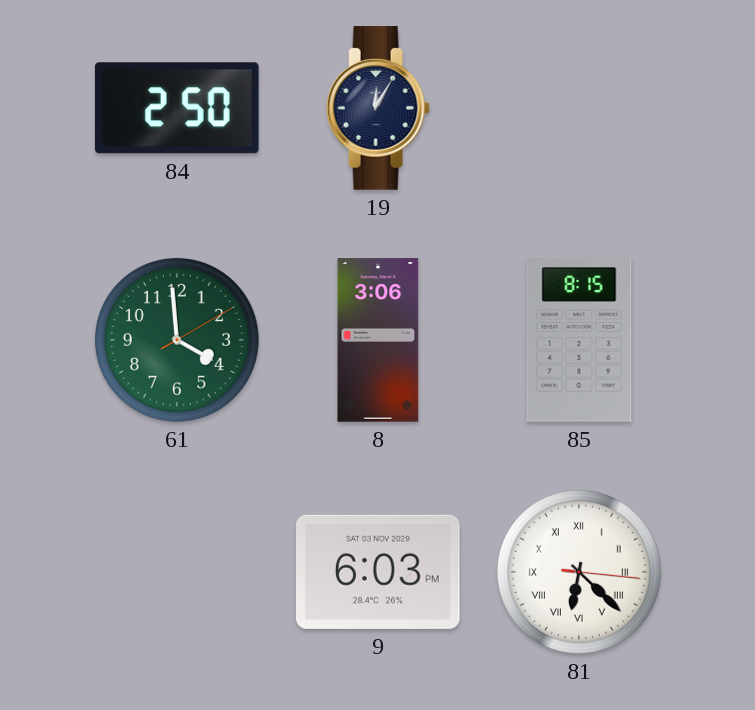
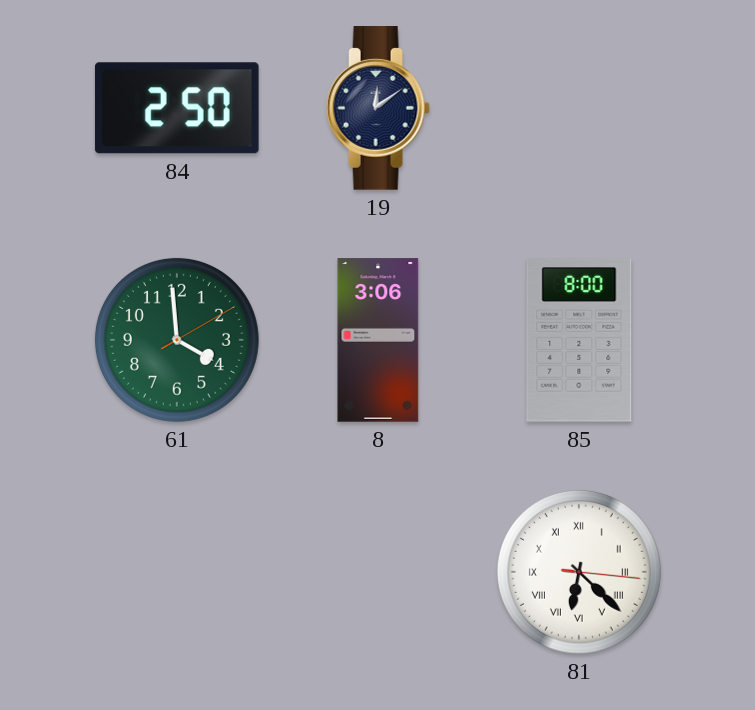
19: 12:05 -> 12:09 (378, 108)
85: 8:15 -> 8:00 (579, 340)
9: 6:03 -> none (379, 572)
